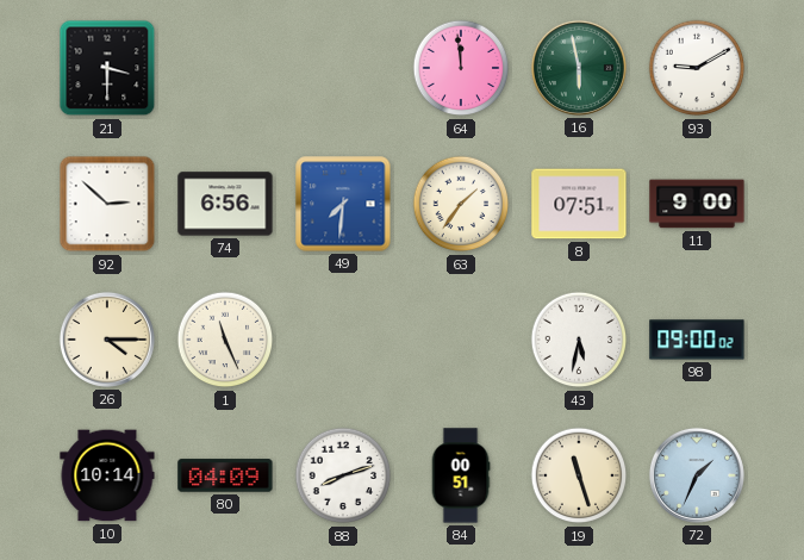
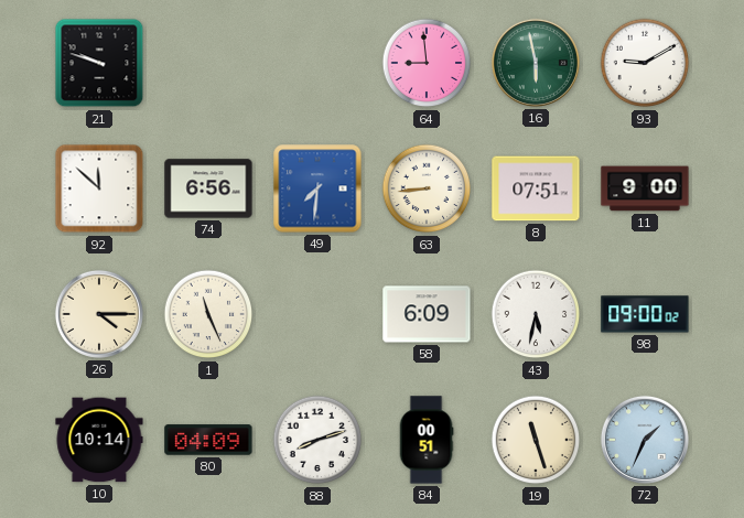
21: 3:30 -> 9:48 (99, 63)
64: 11:59 -> 8:59 (427, 63)
92: 2:52 -> 11:52 (99, 188)
63: 1:36 -> 8:44 (427, 188)
58: none -> 6:09 (427, 314)
